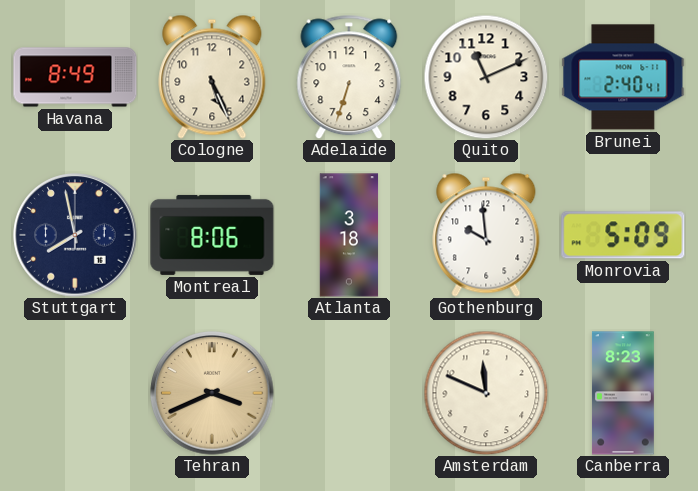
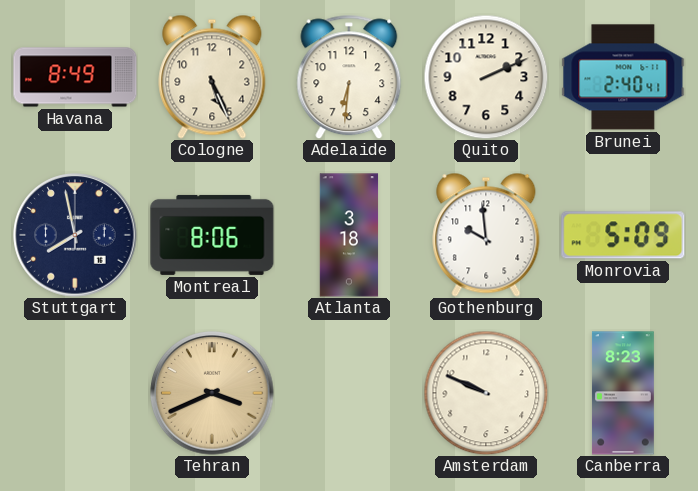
Adelaide: 6:33 -> 6:31 (349, 77)
Quito: 11:11 -> 2:11 (486, 77)
Amsterdam: 11:49 -> 9:49 (486, 393)
